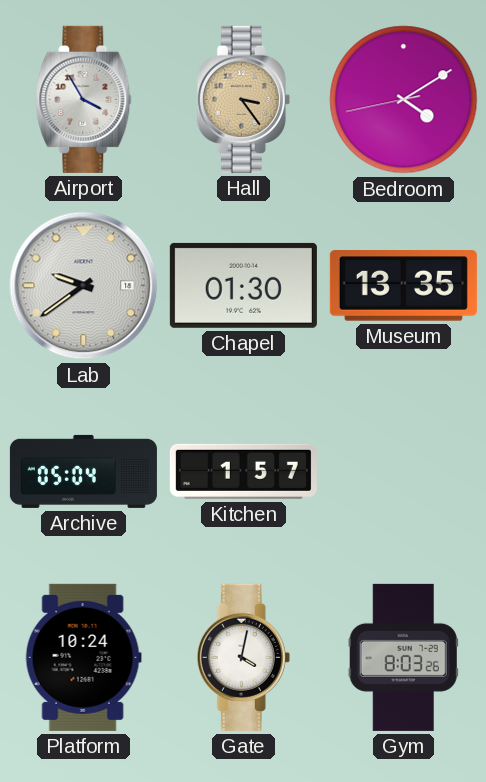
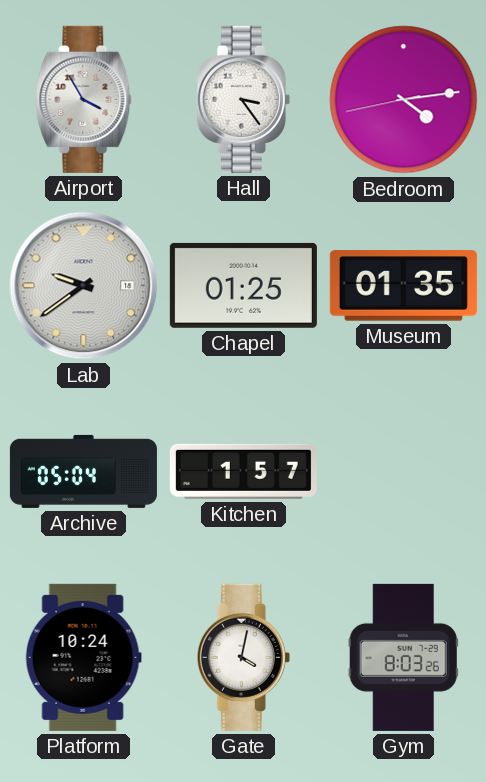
Hall dial: champagne -> white (243, 99)
Bedroom: 4:09 -> 4:13 (404, 100)
Chapel: 01:30 -> 01:25 (243, 285)
Museum: 13:35 -> 01:35 (403, 286)
